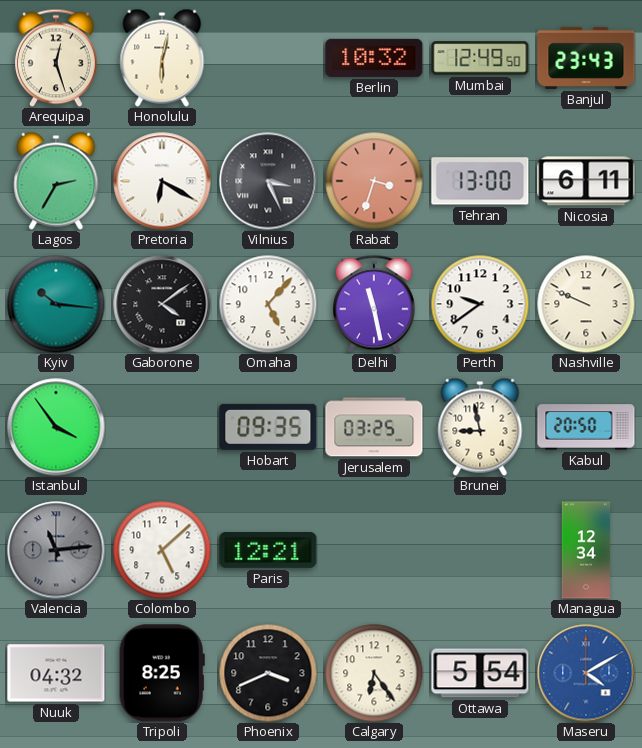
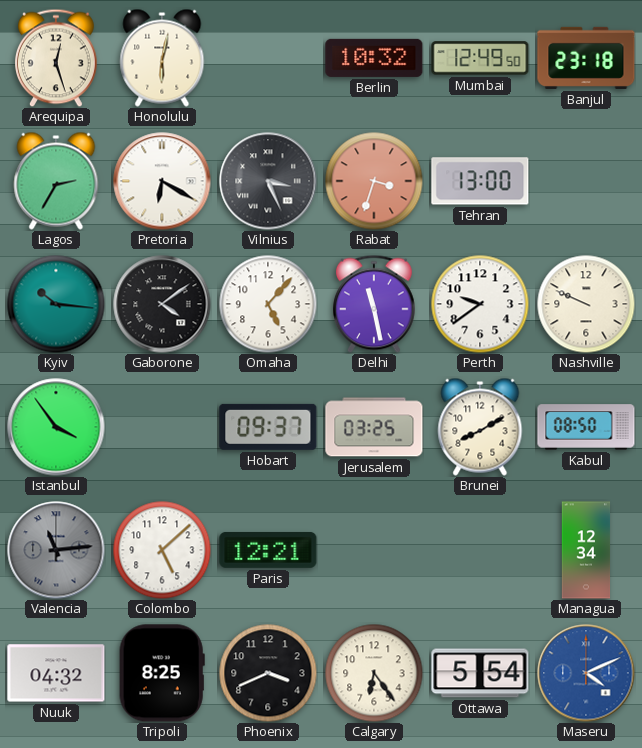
Banjul: 23:43 -> 23:18 (586, 58)
Nicosia: 6:11 -> none (586, 181)
Hobart: 09:35 -> 09:37 (268, 427)
Brunei: 8:58 -> 8:10 (480, 427)
Kabul: 20:50 -> 08:50 (586, 427)
Maseru: 4:10 -> 4:11 (586, 673)
